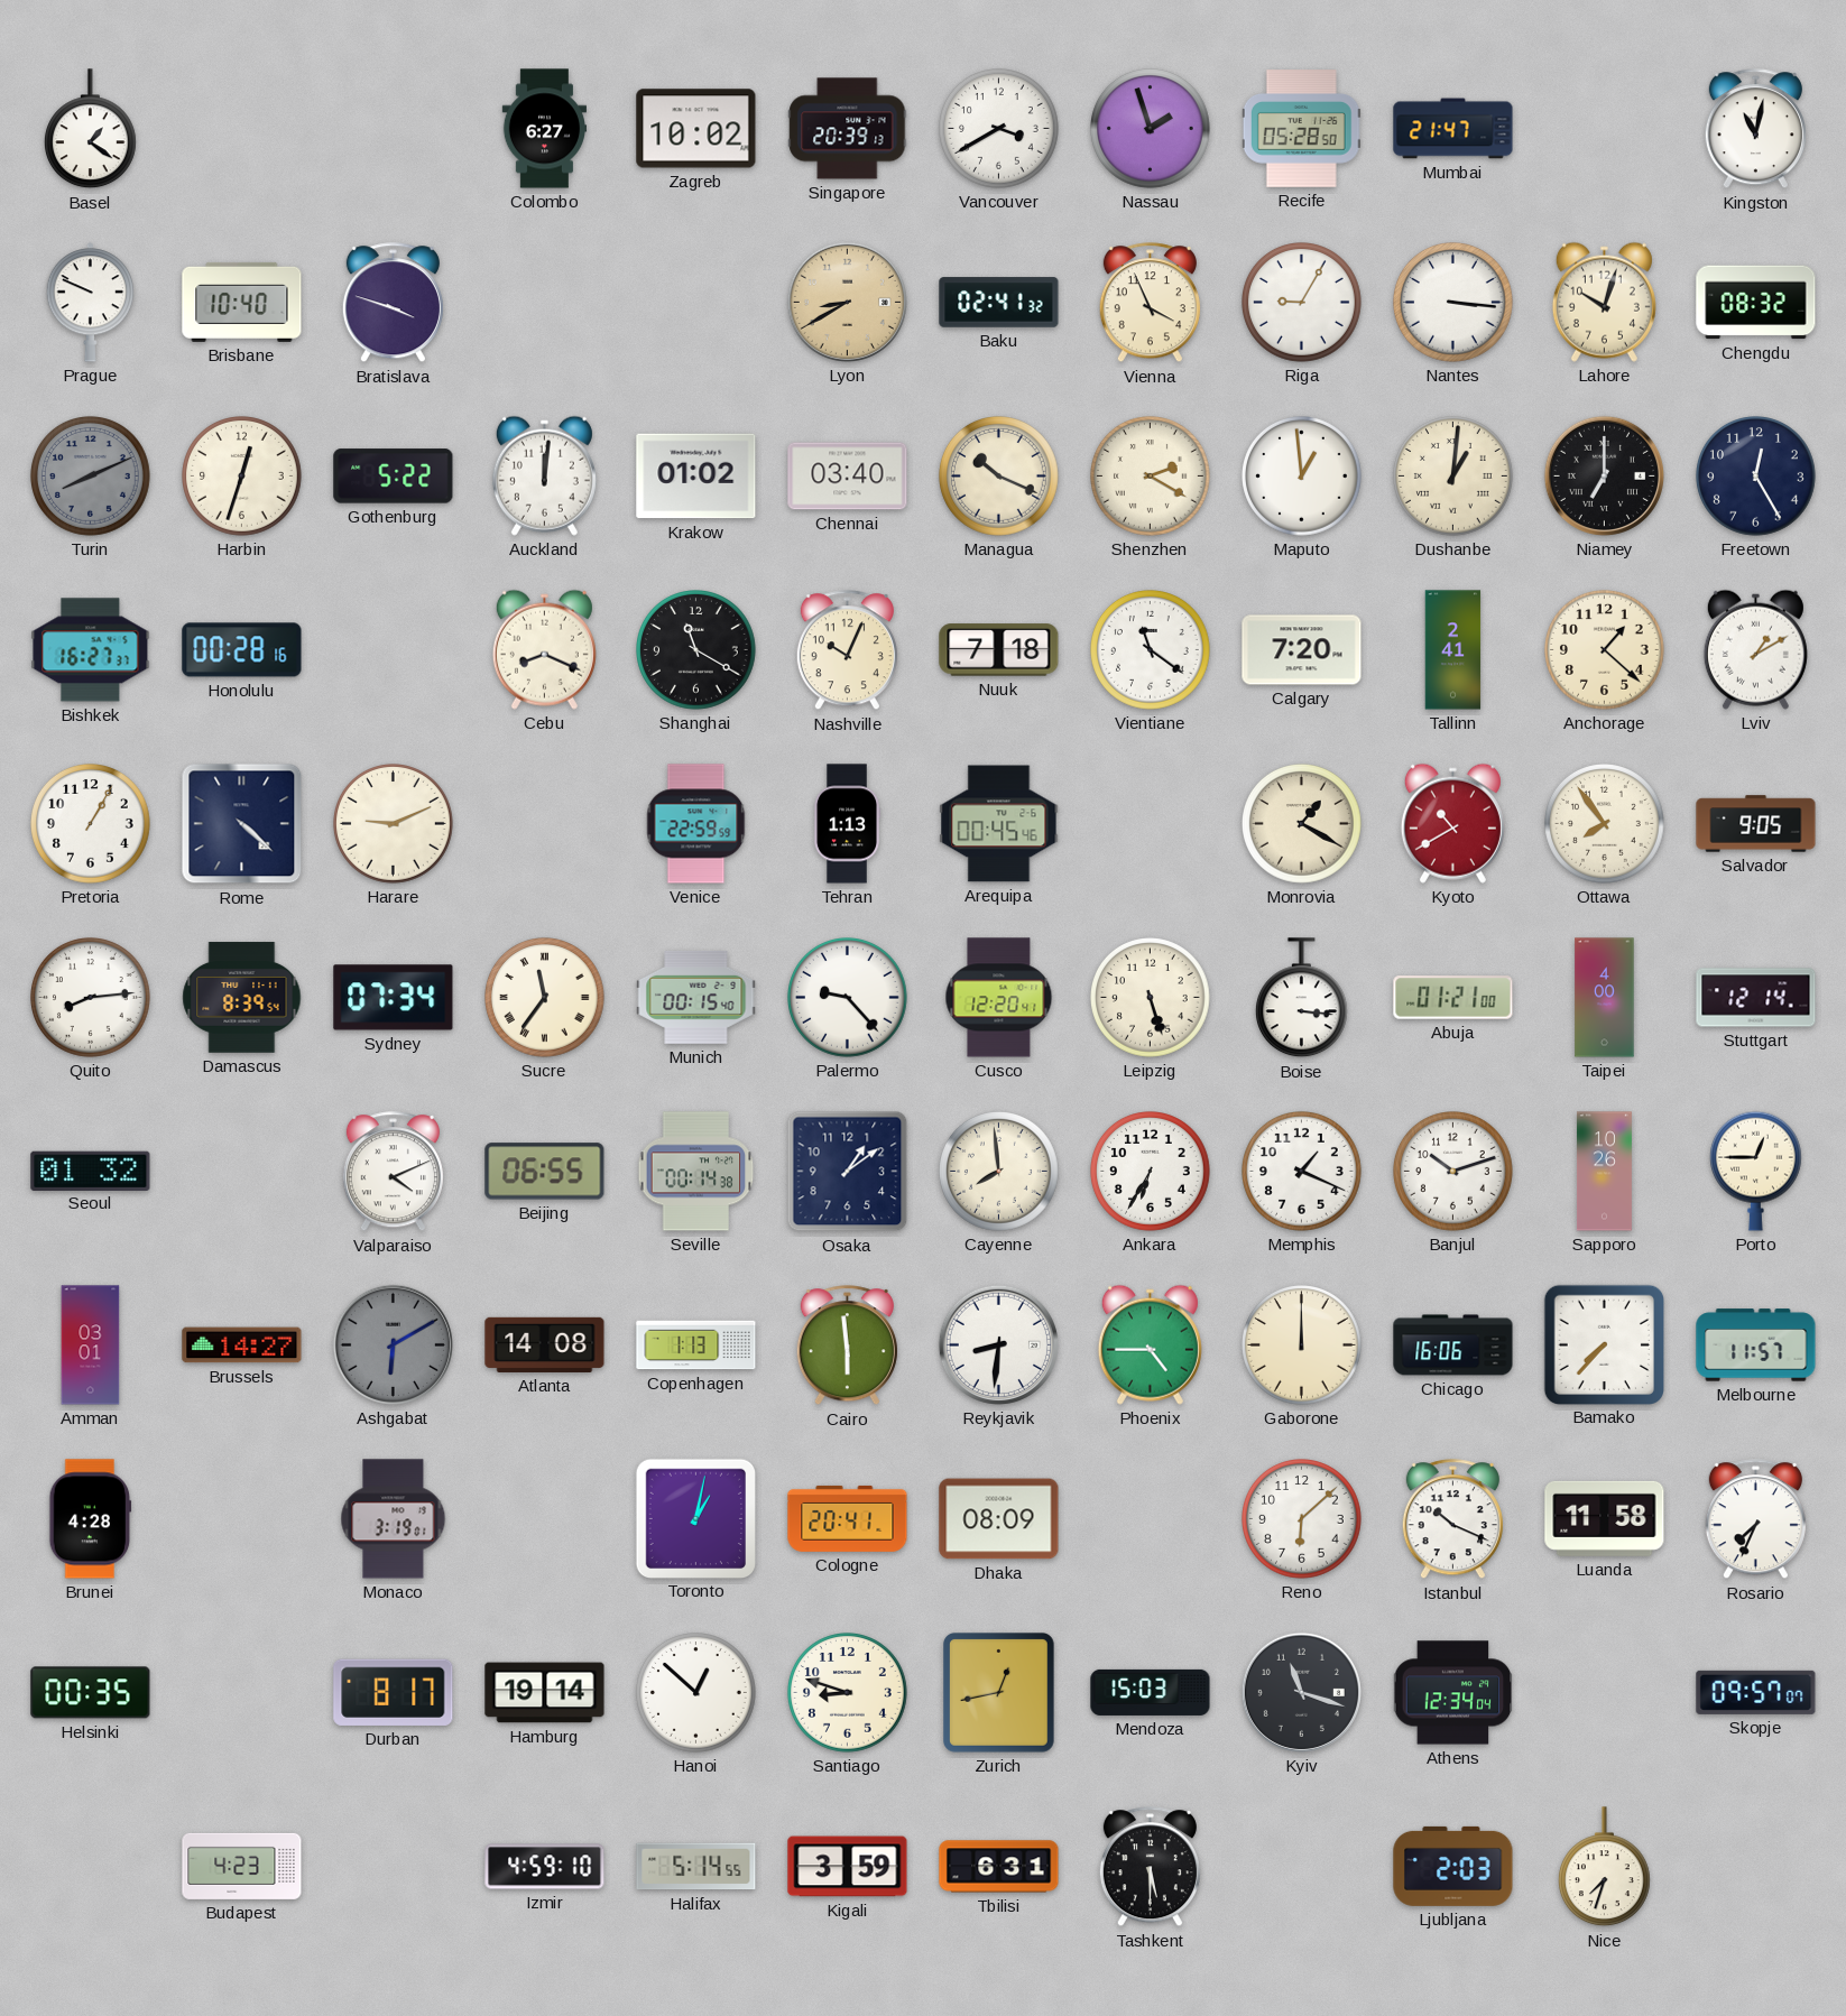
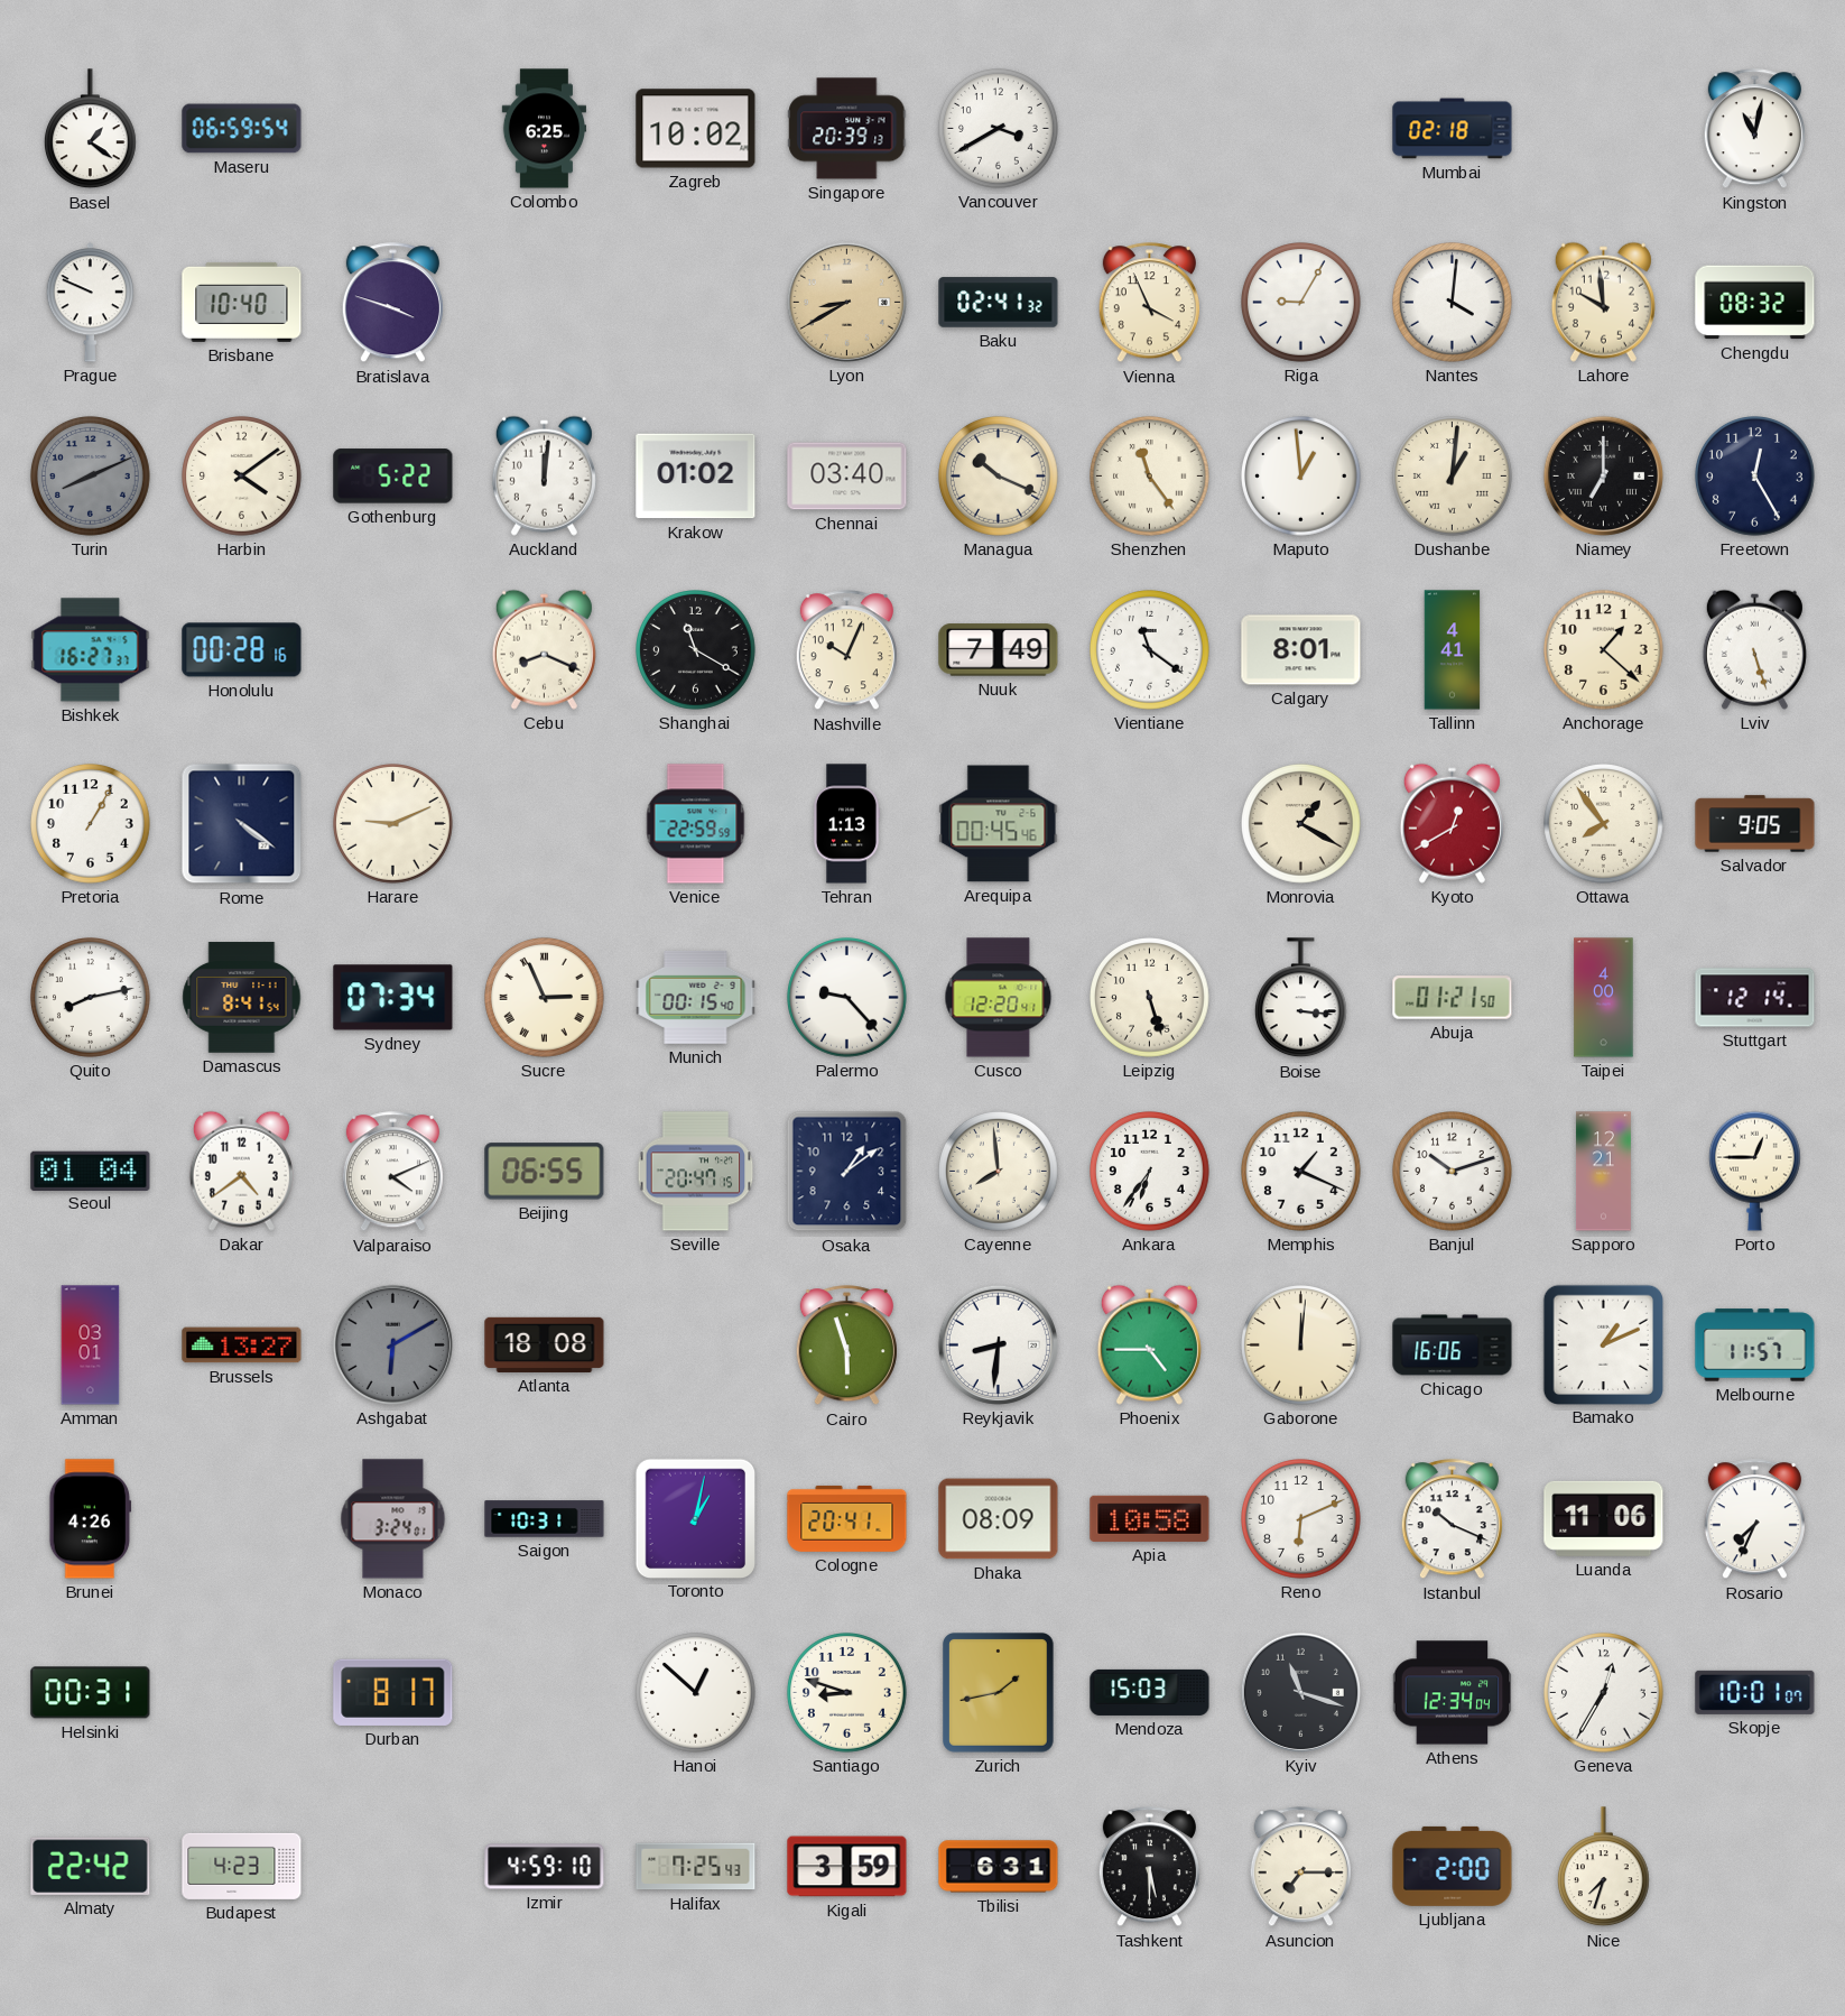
Maseru: none -> 06:59 (242, 129)
Colombo: 6:27 -> 6:25 (544, 129)
Nassau: 1:57 -> none (1151, 129)
Recife: 05:28 -> none (1301, 129)
Mumbai: 21:47 -> 02:18 (1453, 129)
Nantes: 3:16 -> 4:01 (1453, 303)
Lahore: 10:03 -> 9:59 (1603, 302)
Harbin: 12:33 -> 4:09 (242, 477)
Shenzhen: 2:20 -> 11:24 (1150, 477)
Nuuk: 7:18 -> 7:49 (999, 650)
Calgary: 7:20 -> 8:01 (1301, 650)
Tallinn: 2:41 -> 4:41 (1453, 650)
Lviv: 1:10 -> 5:27 (1754, 649)
Rome: 4:22 -> 4:21 (242, 824)
Kyoto: 10:40 -> 12:40 (1452, 823)
Quito: 8:14 -> 8:13 (91, 998)
Damascus: 8:39 -> 8:41 (242, 998)
Sucre: 11:36 -> 2:56 (545, 998)
Abuja: 01:21:00 -> 01:21:50 (1453, 998)
Seoul: 01:32 -> 01:04 (91, 1171)
Dakar: none -> 4:39 (241, 1171)
Seville: 00:14 -> 20:47 (696, 1172)
Ankara: 6:35 -> 6:36 (1150, 1172)
Sapporo: 10:26 -> 12:21 (1603, 1172)
Brussels: 14:27 -> 13:27 (242, 1345)
Atlanta: 14:08 -> 18:08 (545, 1344)
Copenhagen: 1:13 -> none (696, 1345)
Cairo: 5:59 -> 5:57 (846, 1345)
Gaborone: 12:00 -> 12:01 (1301, 1345)
Bamako: 7:37 -> 1:11 (1603, 1344)
Brunei: 4:28 -> 4:26 (91, 1519)
Monaco: 3:19 -> 3:24 (393, 1519)
Saigon: none -> 10:31 (545, 1519)
Apia: none -> 10:58 (1150, 1518)
Reno: 6:08 -> 6:11 (1301, 1519)
Luanda: 11:58 -> 11:06 (1604, 1518)
Helsinki: 00:35 -> 00:31 (91, 1693)
Hamburg: 19:14 -> none (545, 1693)
Zurich: 12:43 -> 1:43 (999, 1693)
Geneva: none -> 12:35 (1604, 1693)
Skopje: 09:57 -> 10:01 (1755, 1692)
Almaty: none -> 22:42 (91, 1866)
Halifax: 5:14 -> 7:25 (696, 1867)
Asuncion: none -> 7:15 (1300, 1867)
Ljubljana: 2:03 -> 2:00 (1453, 1866)
